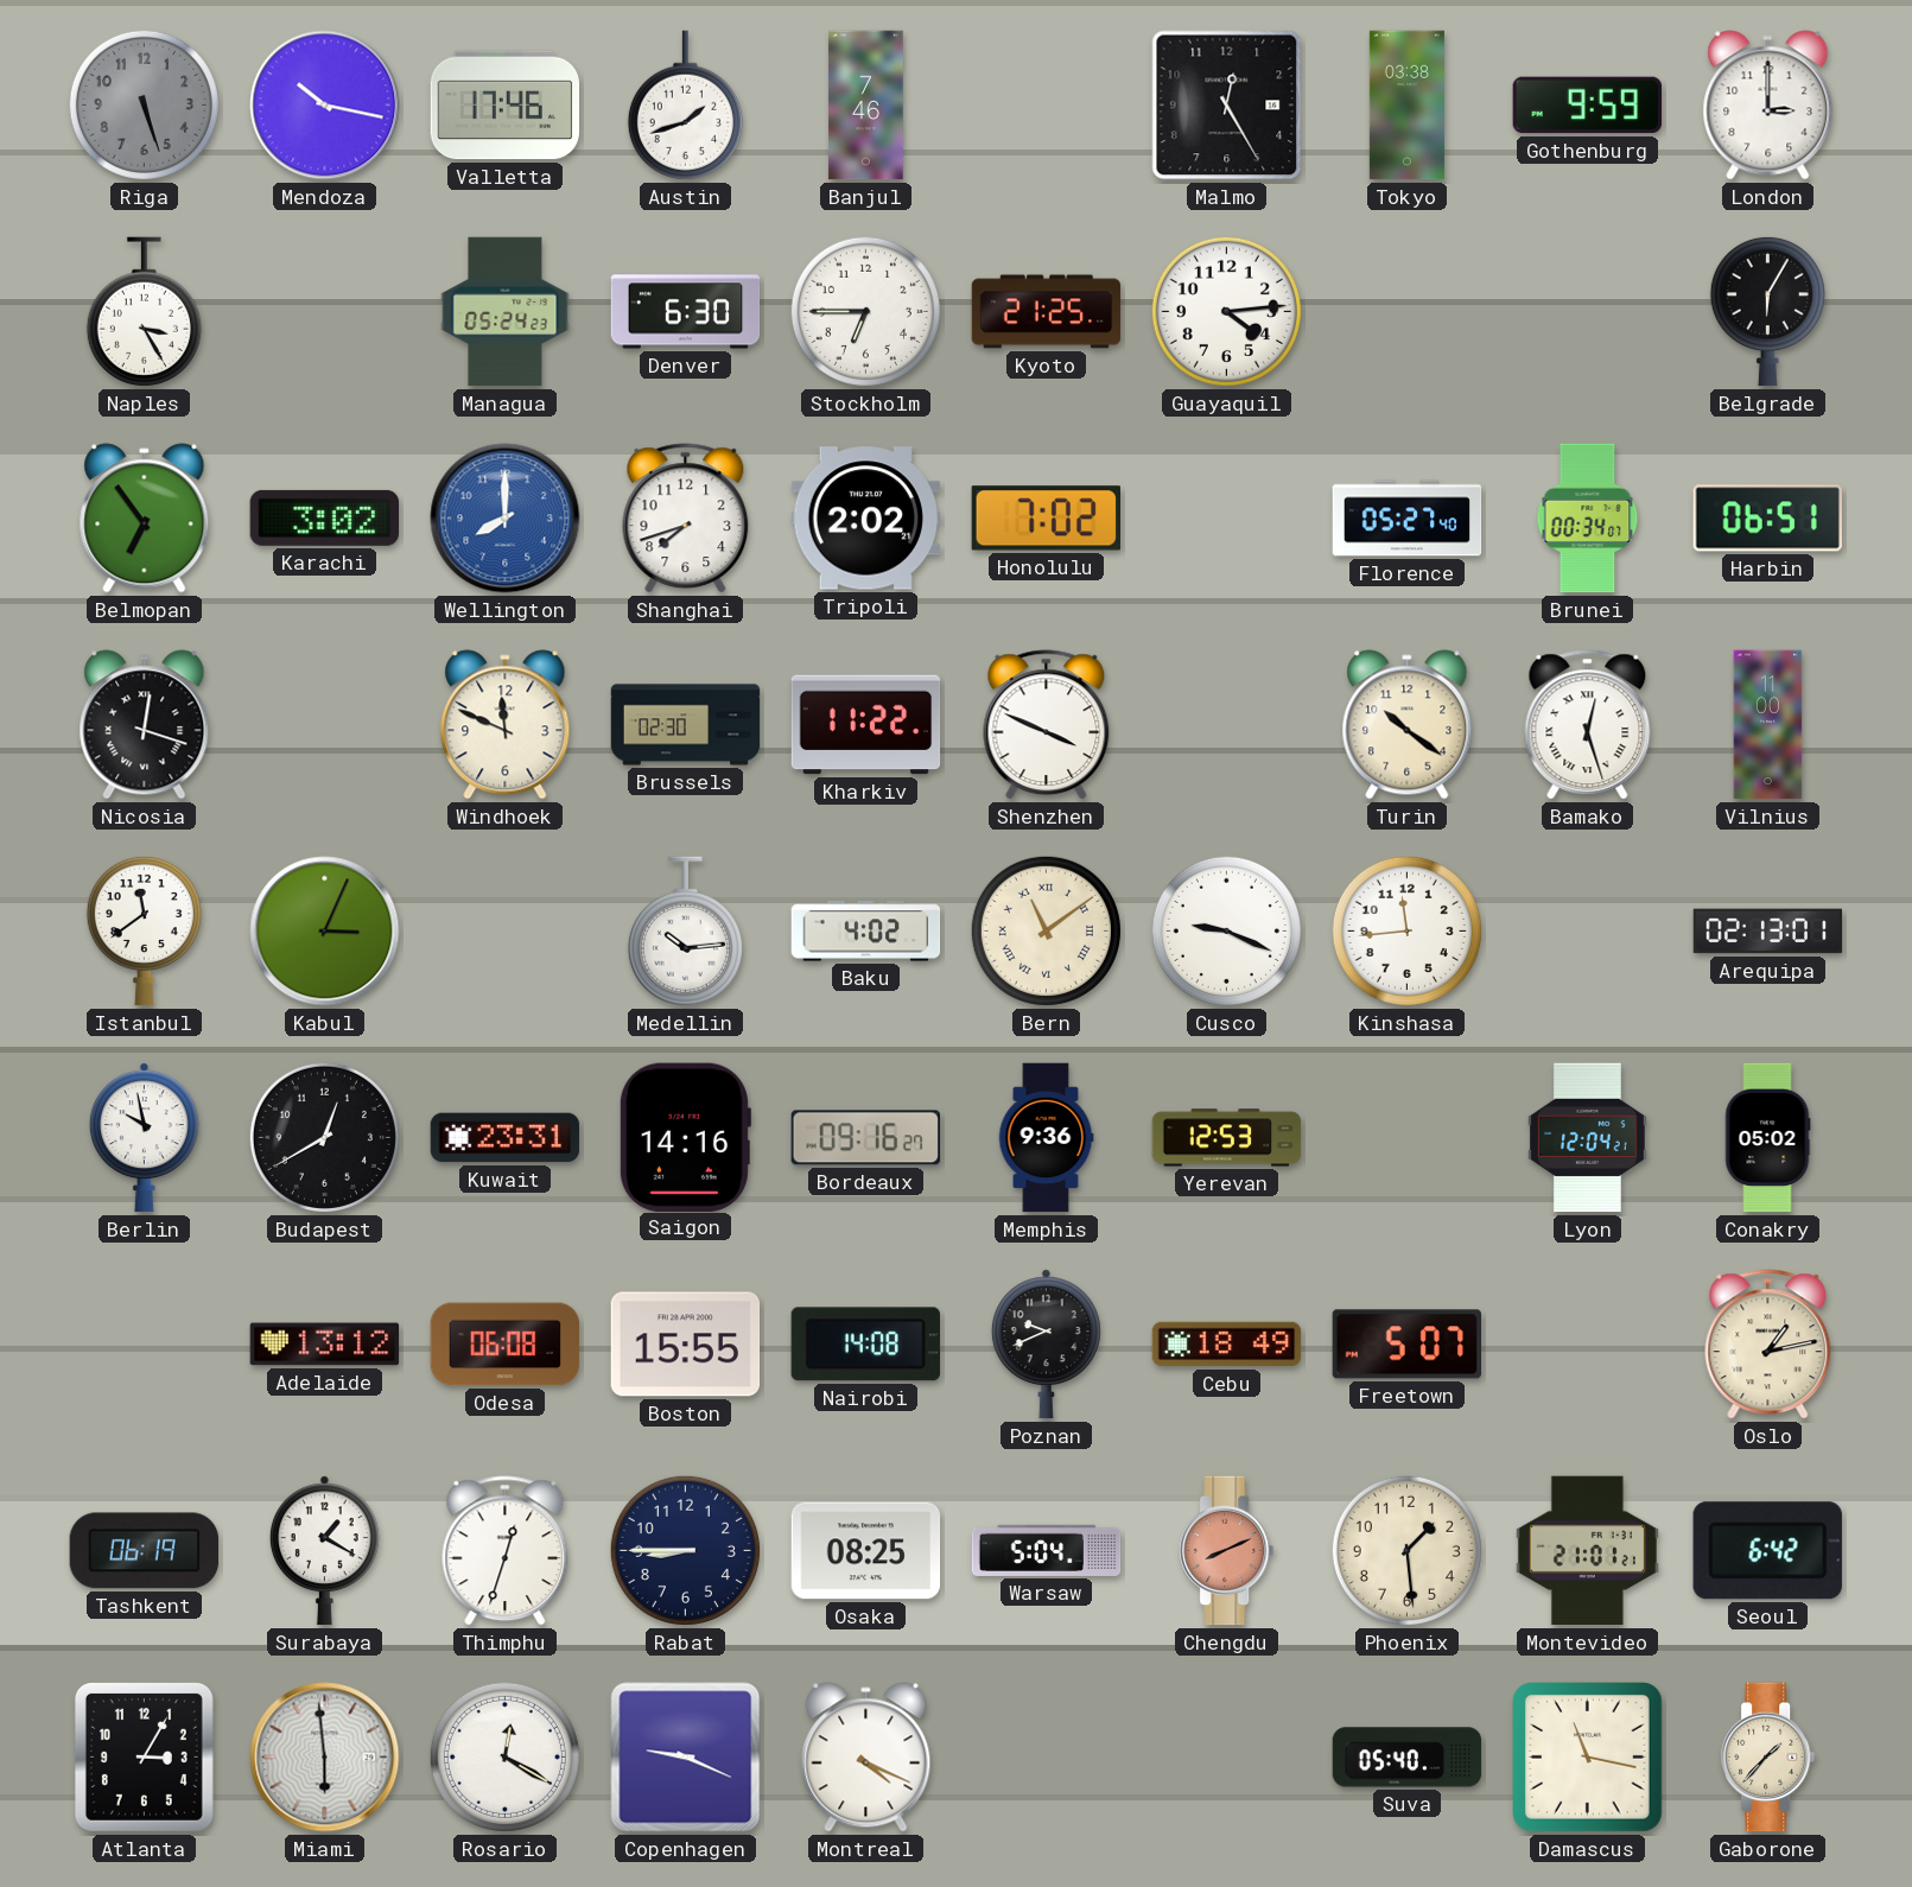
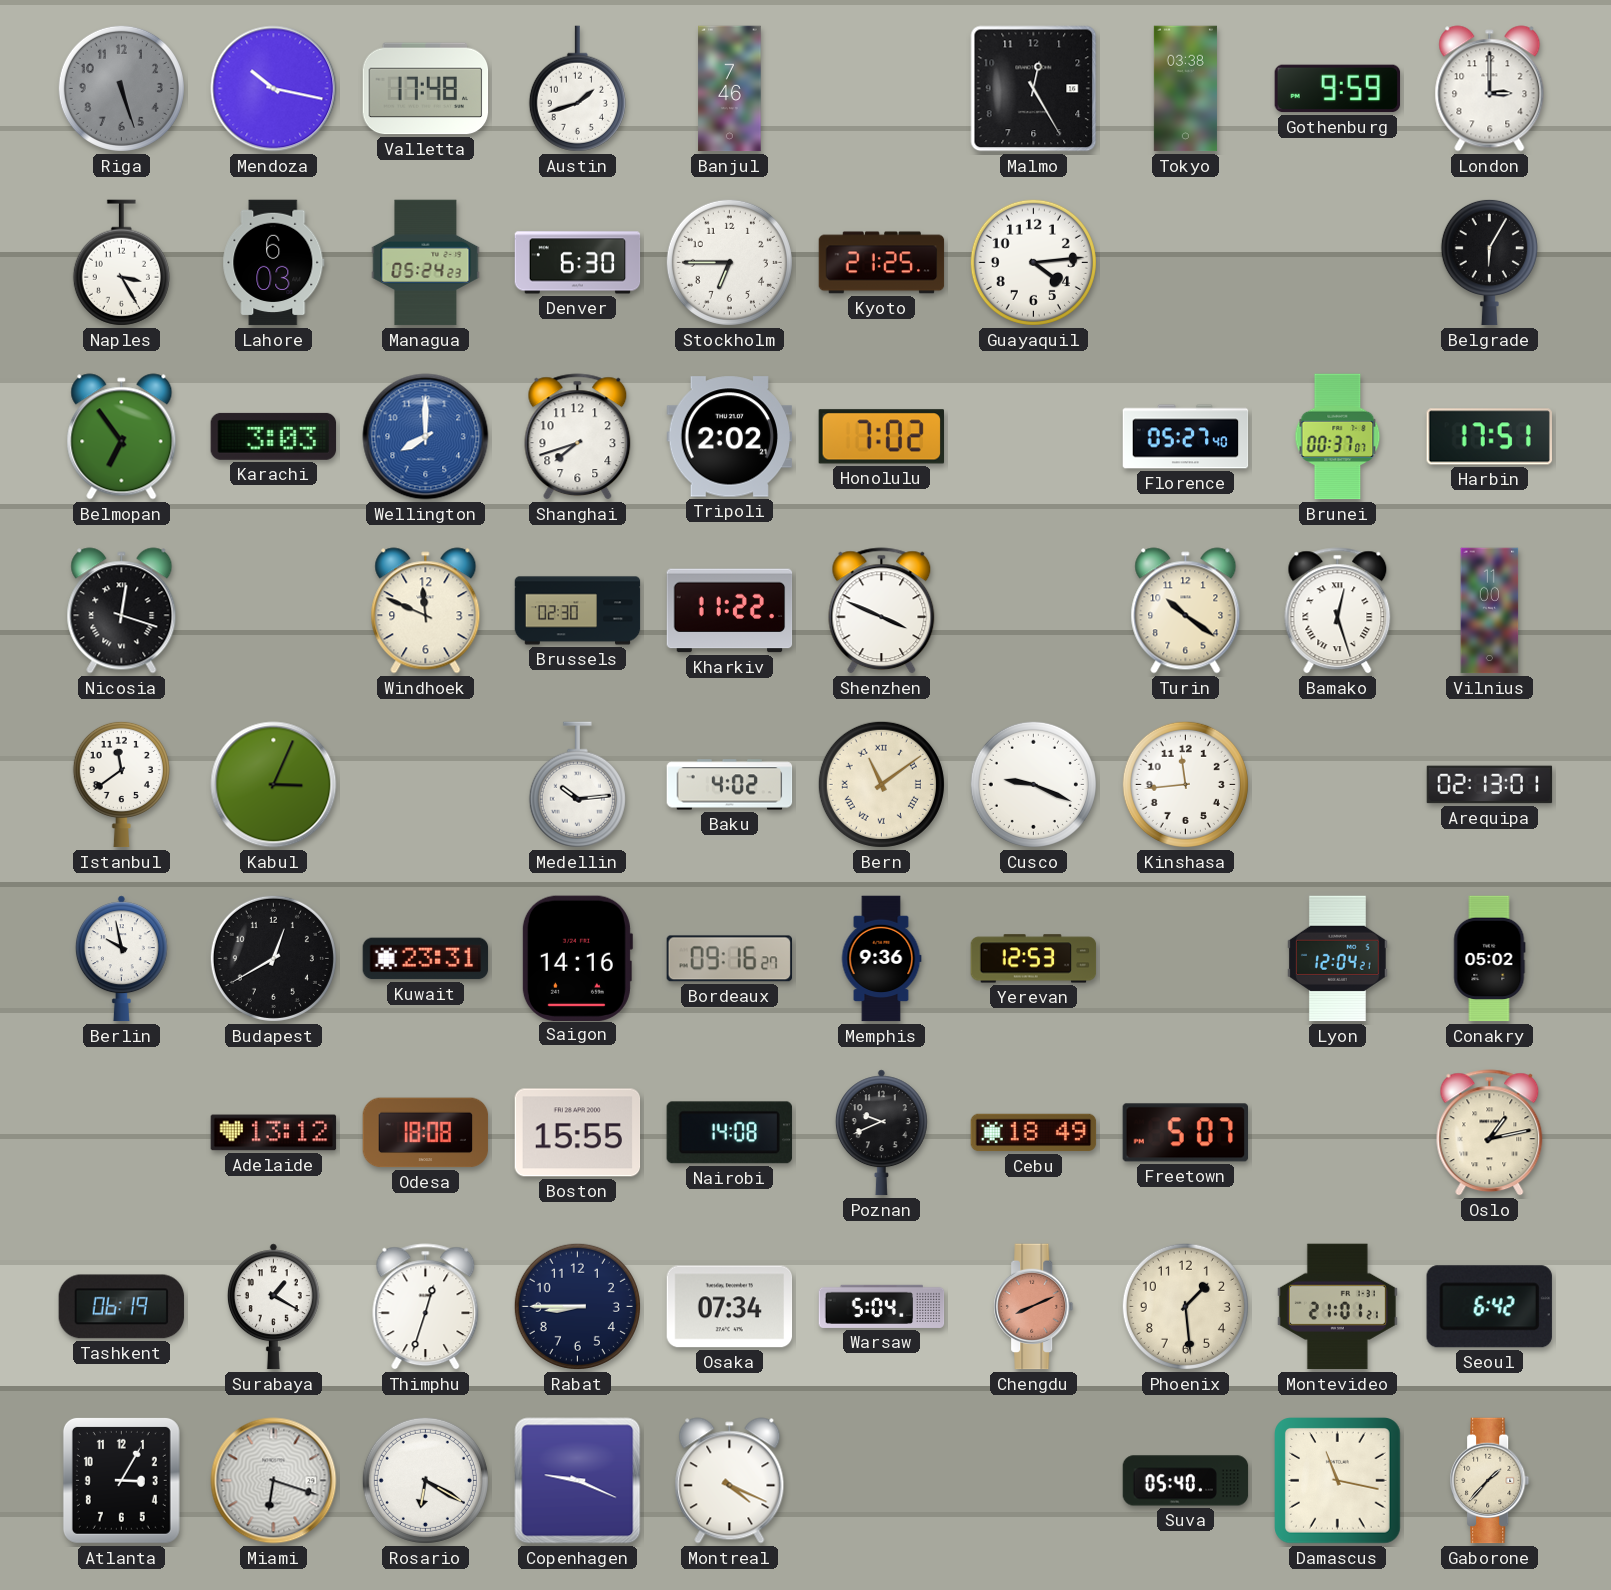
Valletta: 17:46 -> 17:48 (426, 89)
Lahore: none -> 6:03 (274, 263)
Karachi: 3:02 -> 3:03 (274, 436)
Brunei: 00:34 -> 00:37 (1338, 437)
Harbin: 06:51 -> 17:51 (1489, 437)
Odesa: 06:08 -> 18:08 (426, 1133)
Osaka: 08:25 -> 07:34 (730, 1307)
Miami: 5:59 -> 6:18 (274, 1481)
Rosario: 12:20 -> 6:20 (425, 1480)
